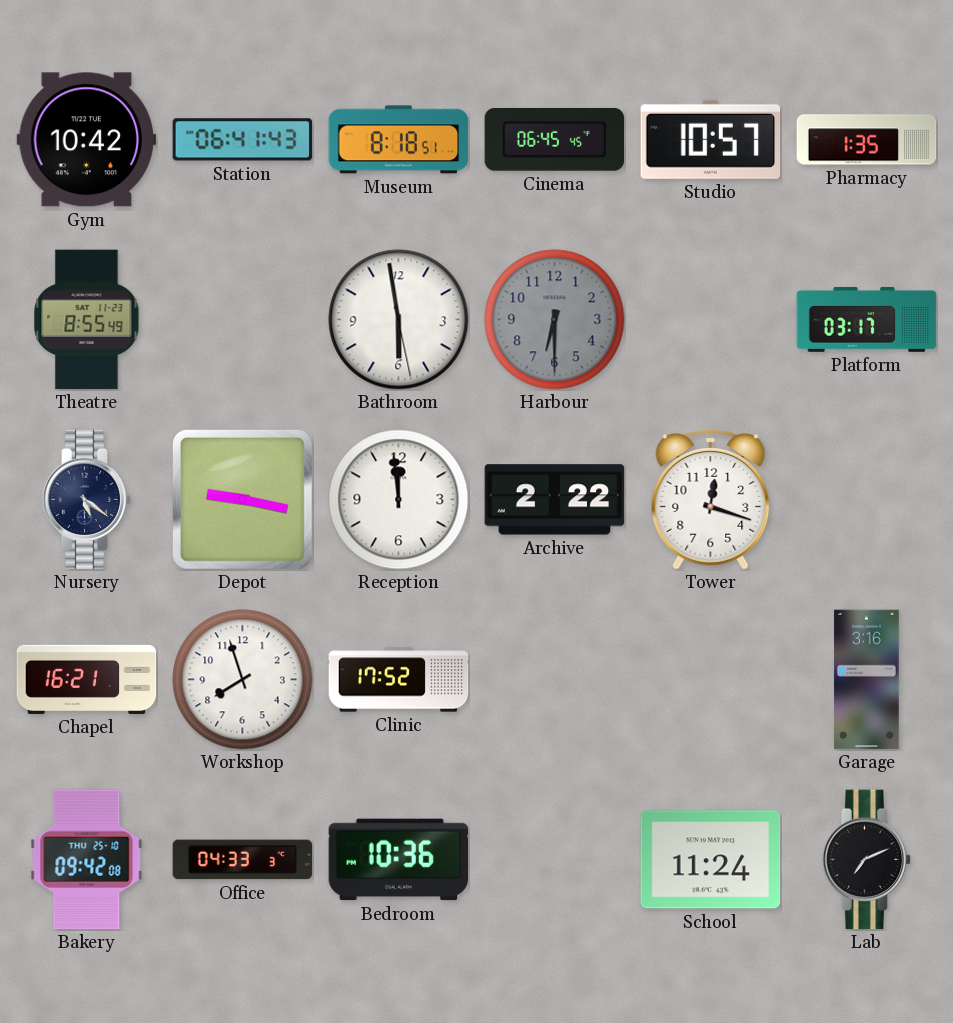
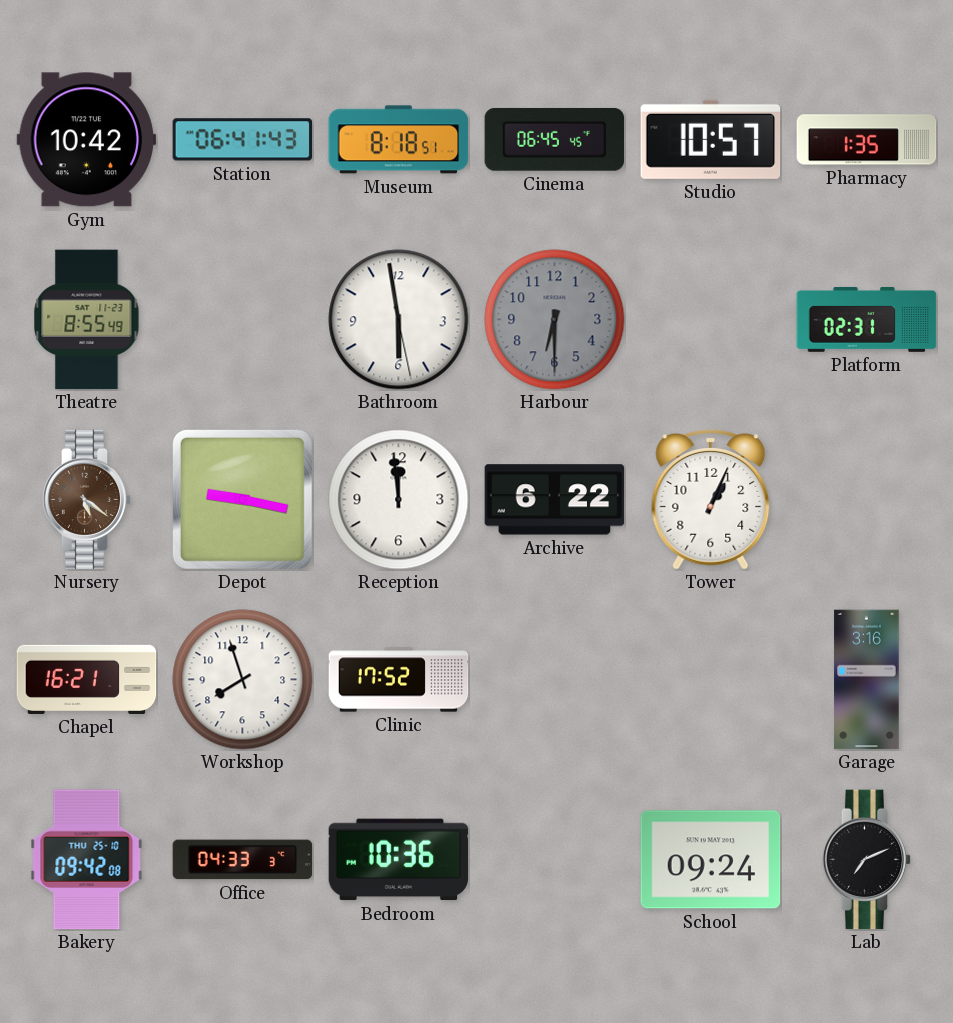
Platform: 03:17 -> 02:31 (867, 319)
Nursery dial: navy -> brown (87, 500)
Archive: 2:22 -> 6:22 (555, 500)
Tower: 12:18 -> 1:04 (711, 500)
School: 11:24 -> 09:24 (711, 860)
